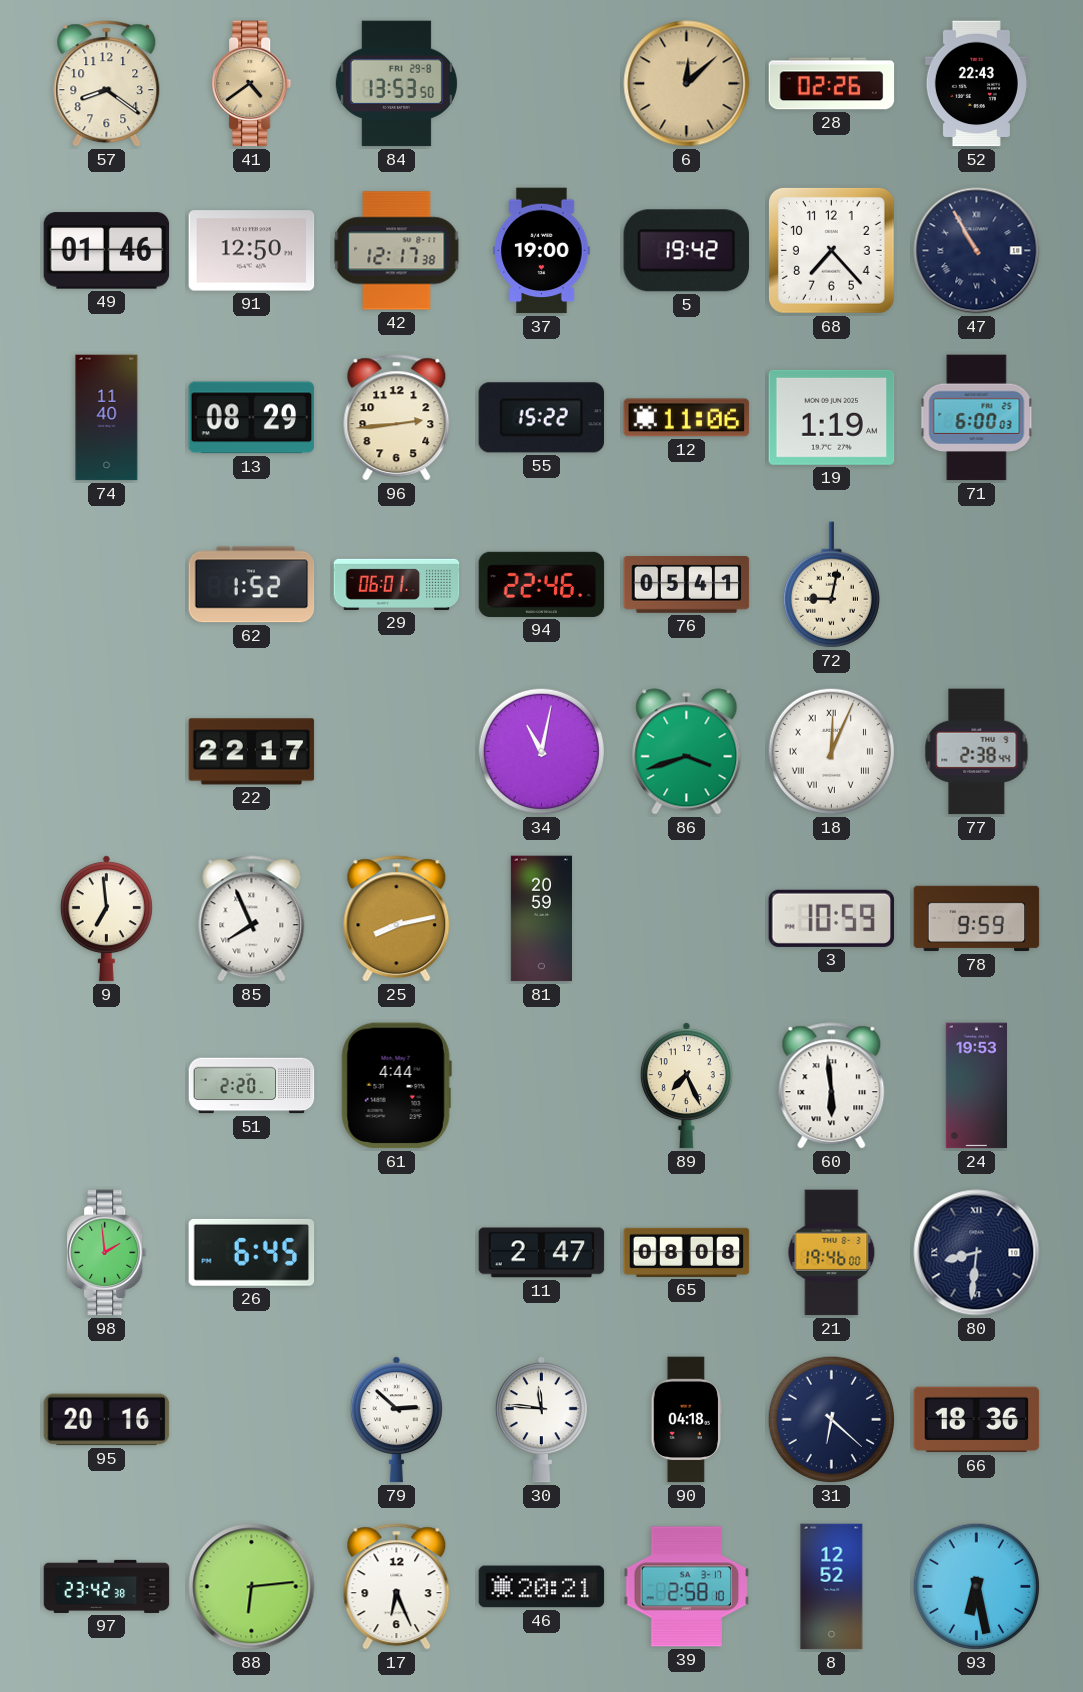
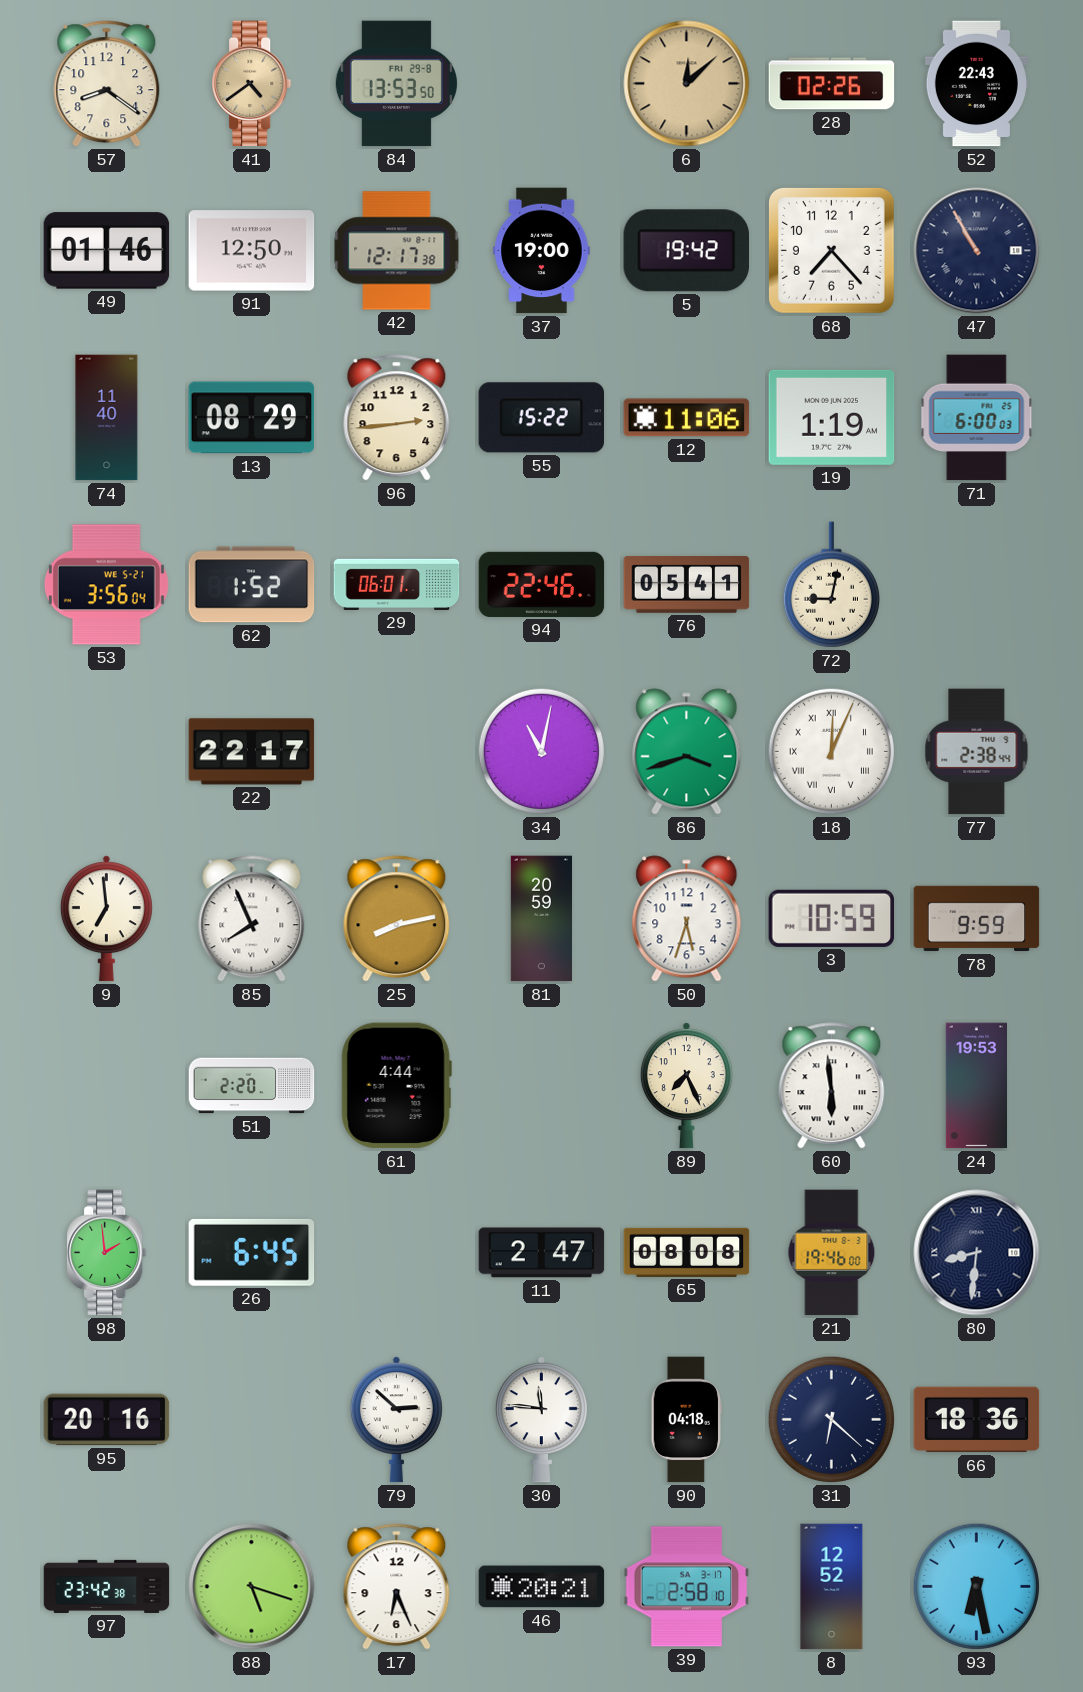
53: none -> 3:56 (106, 585)
50: none -> 5:33 (687, 919)
88: 6:14 -> 5:18 (252, 1587)
